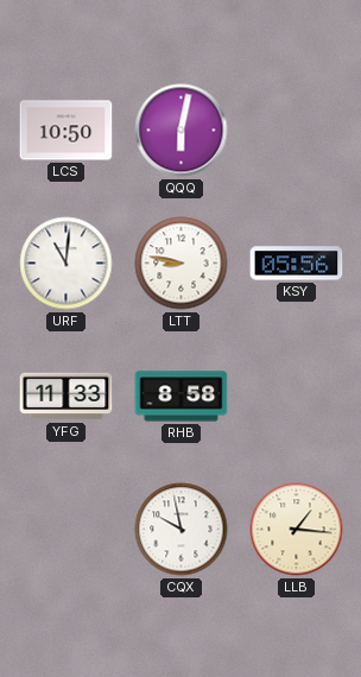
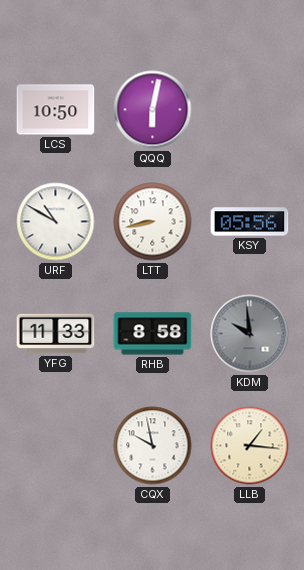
URF: 11:01 -> 10:50 (56, 222)
LTT: 8:47 -> 8:43 (153, 222)
KDM: none -> 9:59 (250, 334)
